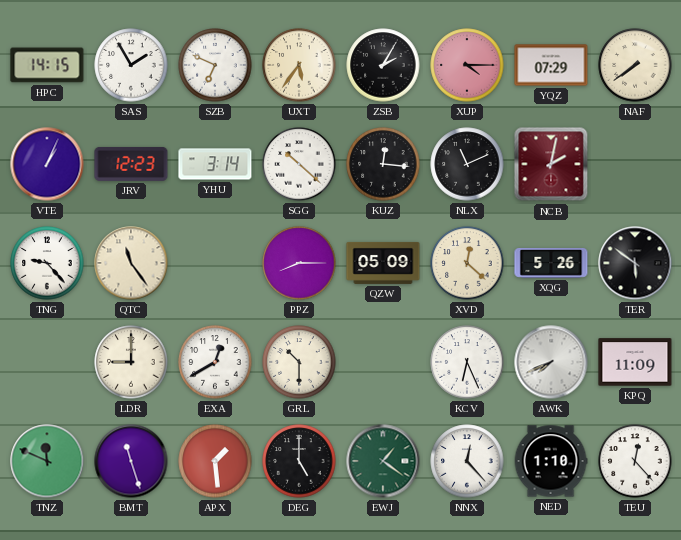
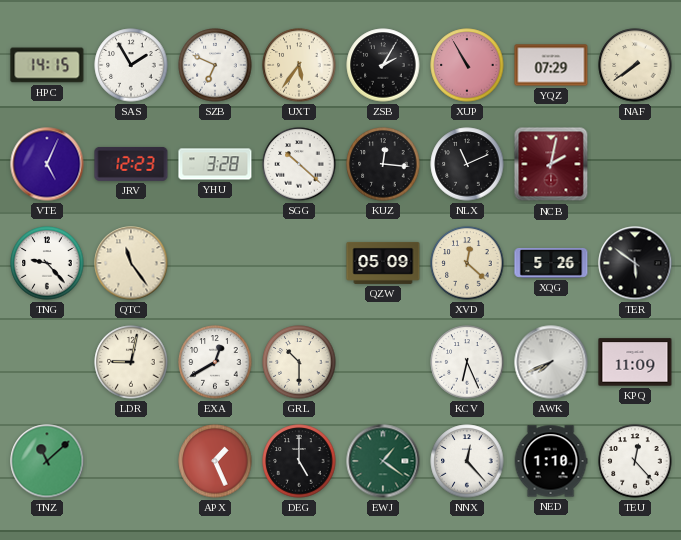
XUP: 4:15 -> 10:55 (467, 65)
VTE: 1:04 -> 5:04 (47, 164)
YHU: 3:14 -> 3:28 (215, 164)
PPZ: 8:15 -> none (299, 263)
LDR: 9:00 -> 9:02 (131, 362)
TNZ: 11:49 -> 11:08 (47, 461)
BMT: 11:27 -> none (131, 461)
APX: 1:29 -> 1:26 (215, 461)
